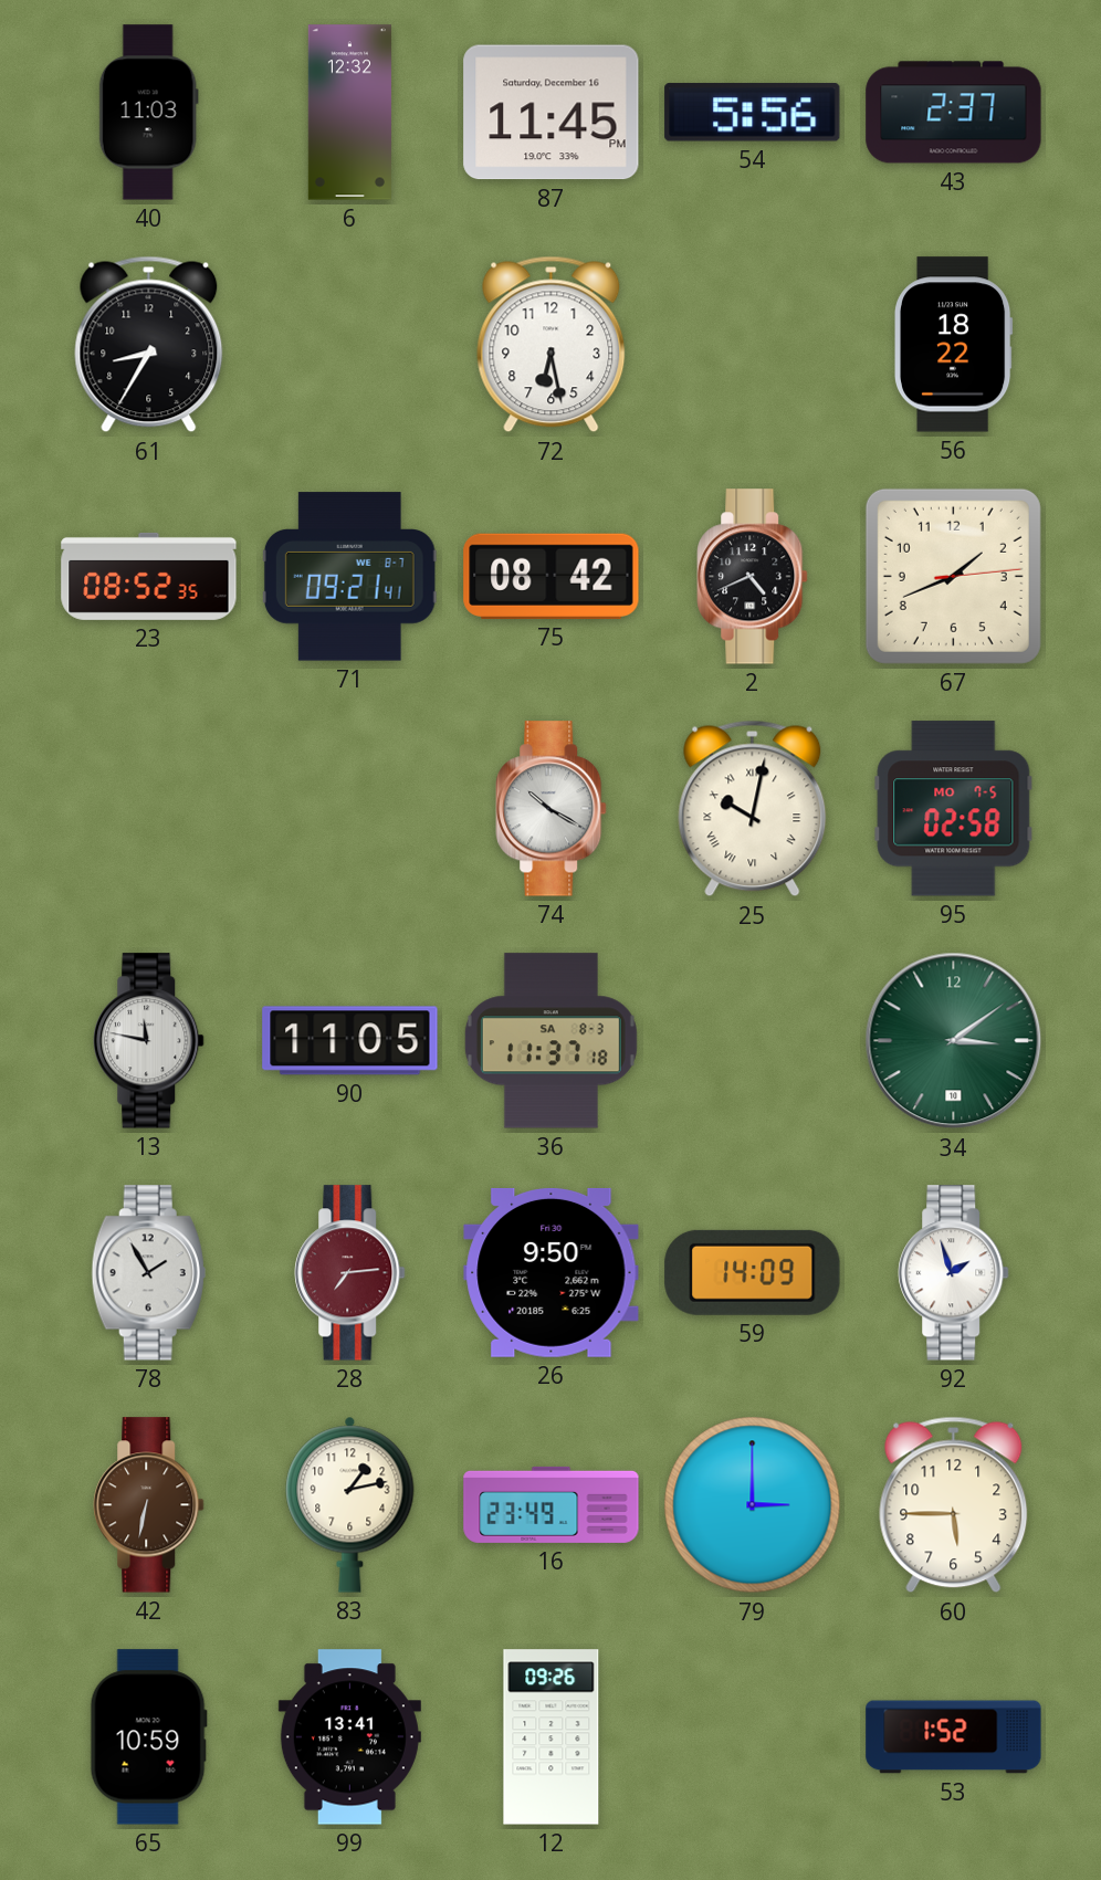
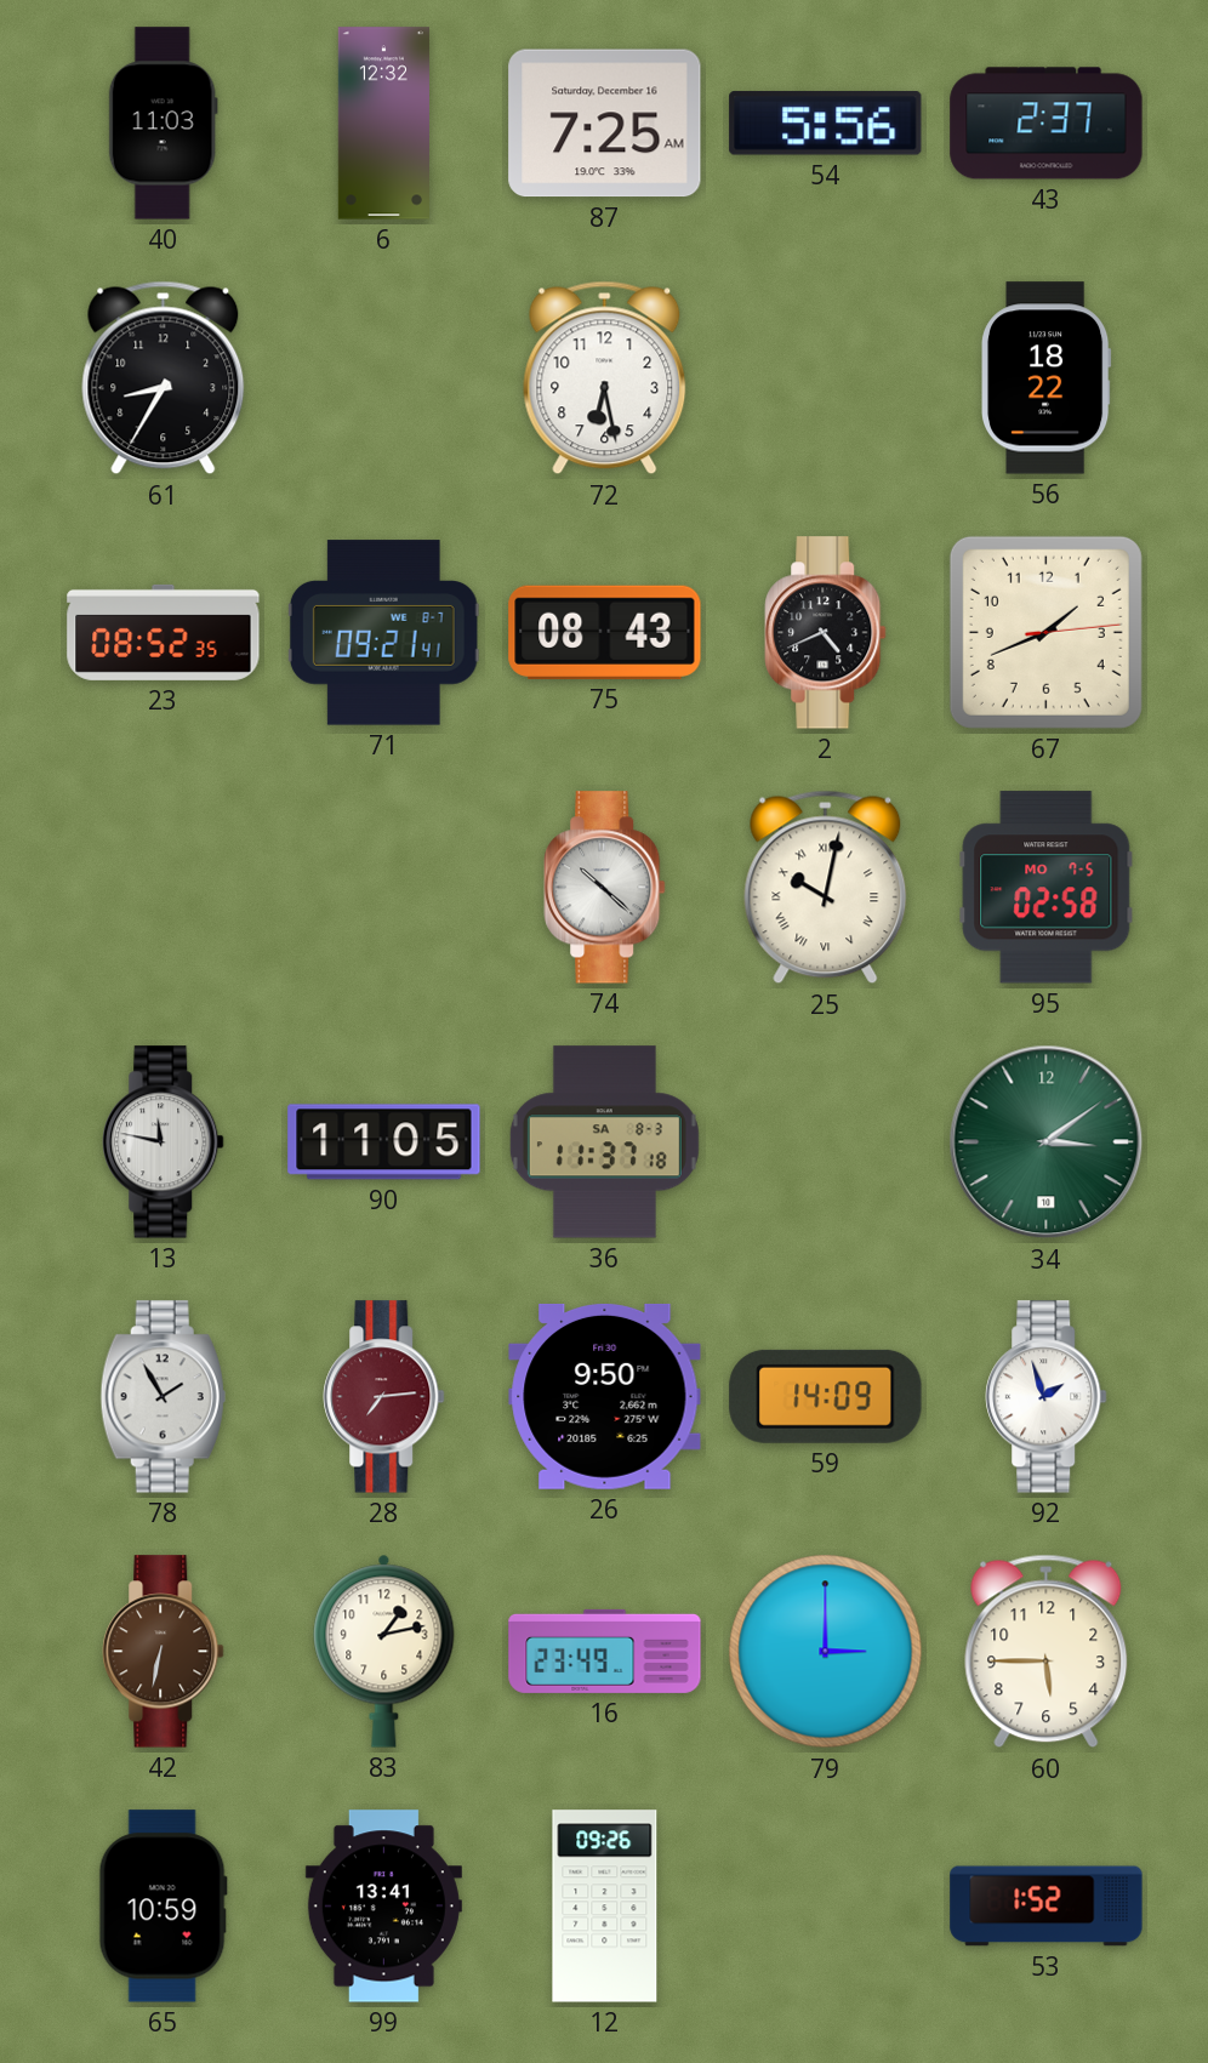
87: 11:45 -> 7:25 (605, 124)
75: 08:42 -> 08:43 (605, 632)
74: 10:20 -> 10:22 (605, 888)
